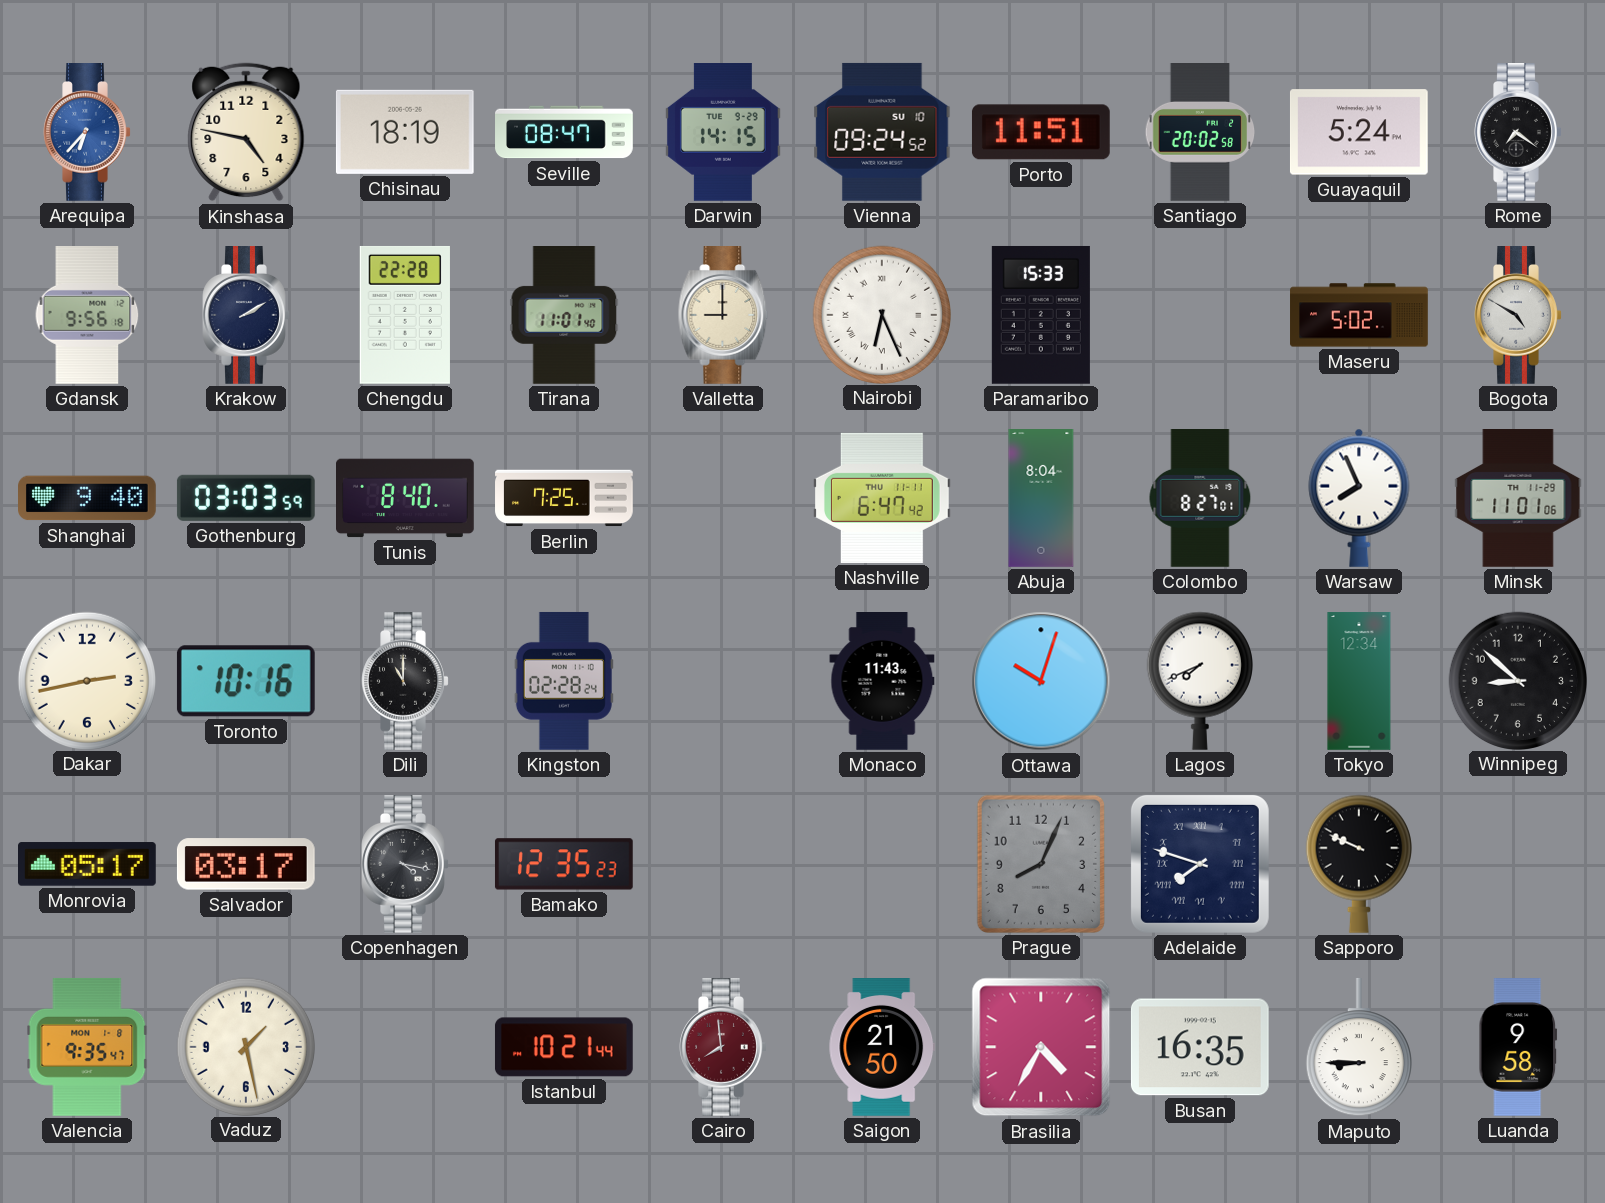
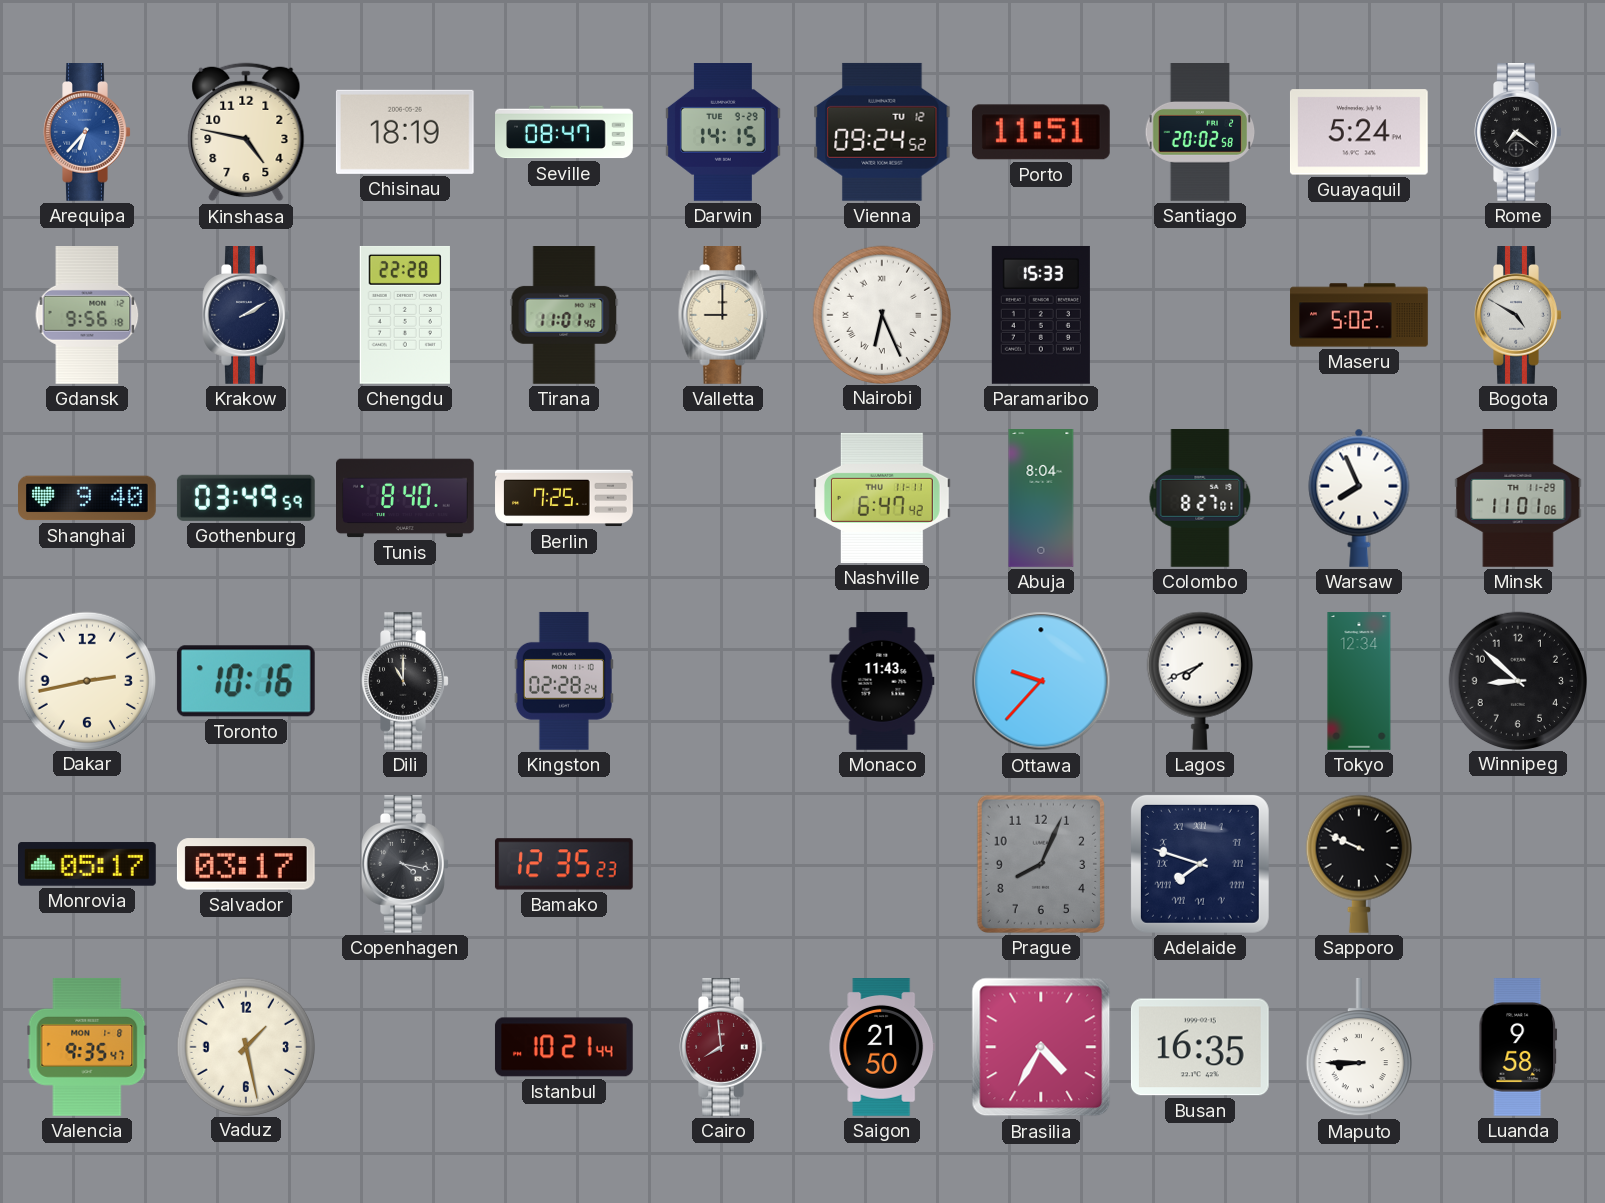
Vienna date: SU 10 -> TU 12 (882, 132)
Gothenburg: 03:03 -> 03:49 (246, 498)
Ottawa: 10:03 -> 9:37 (1041, 681)
